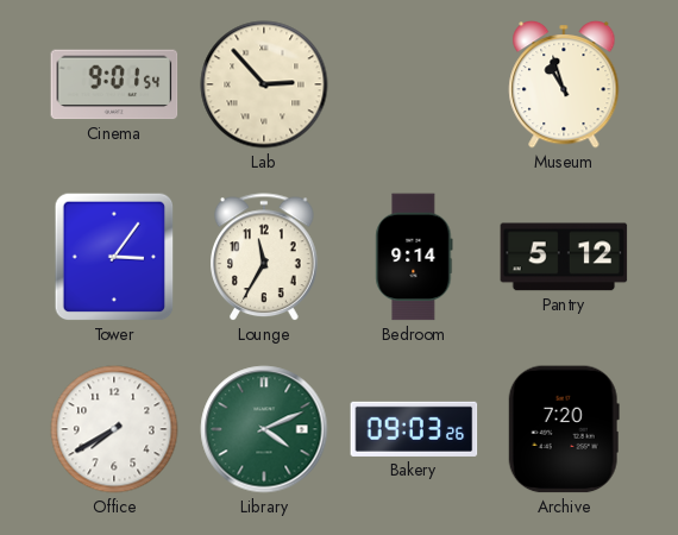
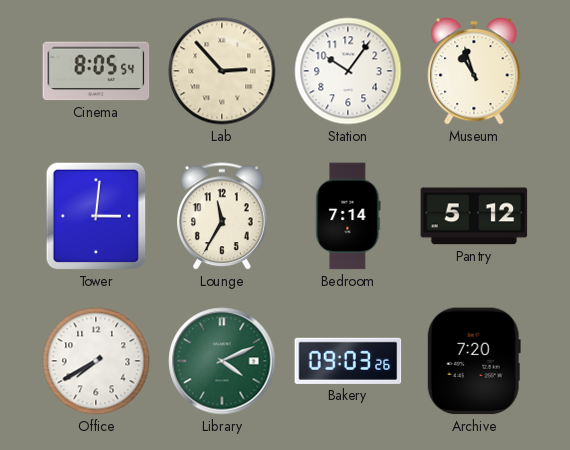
Cinema: 9:01 -> 8:05 (96, 71)
Station: none -> 10:06 (348, 71)
Tower: 3:06 -> 3:01 (96, 216)
Bedroom: 9:14 -> 7:14 (348, 216)
